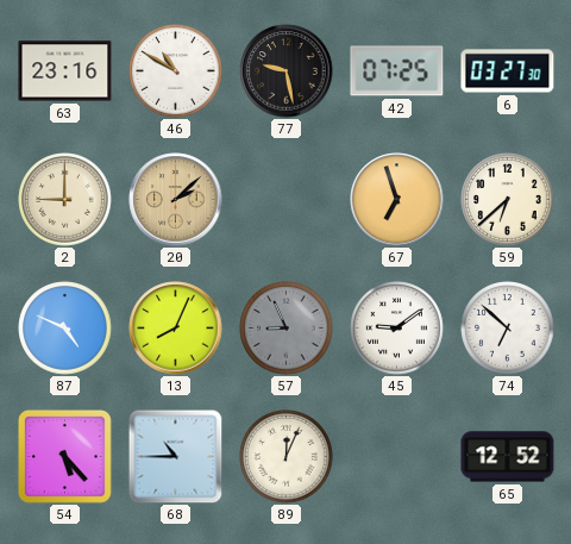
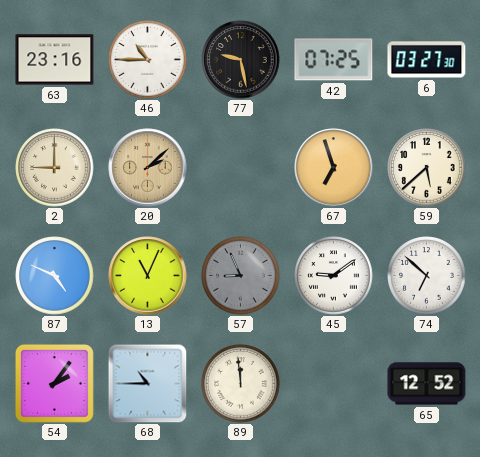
46: 10:50 -> 10:45 (148, 60)
59: 6:38 -> 5:38 (427, 168)
13: 8:04 -> 11:04 (148, 276)
54: 5:23 -> 2:06 (54, 383)
89: 12:04 -> 11:59 (241, 384)
